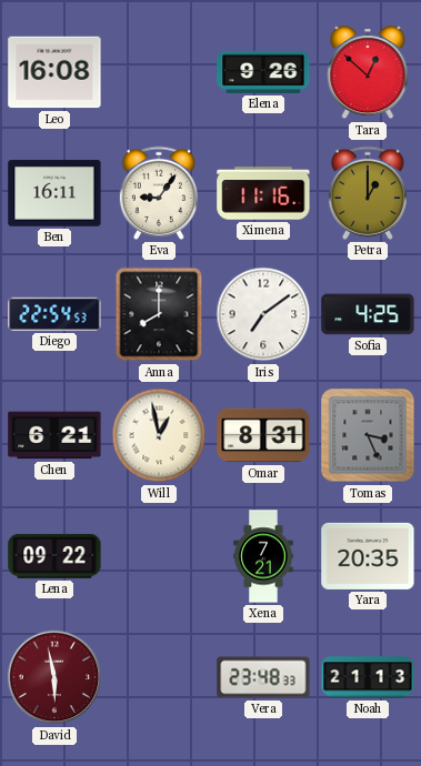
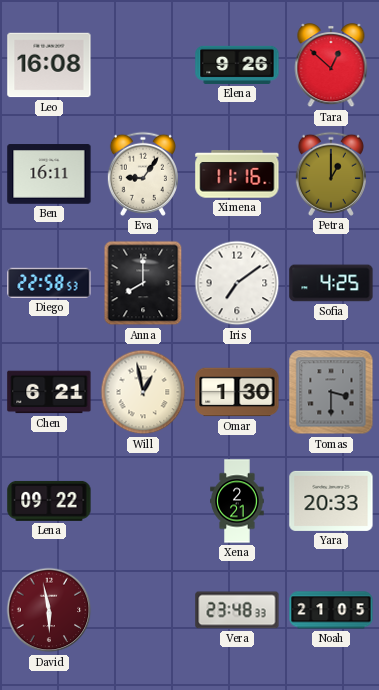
Diego: 22:54 -> 22:58 (49, 283)
Omar: 8:31 -> 1:30 (237, 392)
Tomas: 3:26 -> 3:30 (331, 392)
Xena: 7:21 -> 2:21 (237, 501)
Yara: 20:35 -> 20:33 (331, 501)
Noah: 21:13 -> 21:05 (331, 610)
